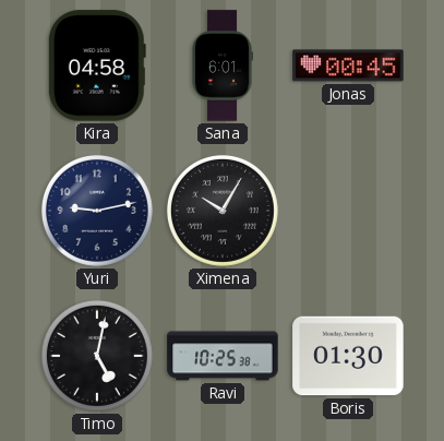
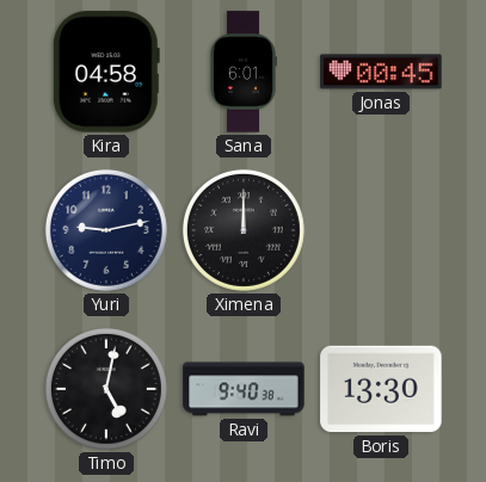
Ximena: 10:05 -> 12:00 (244, 230)
Ravi: 10:25 -> 9:40 (244, 389)
Boris: 01:30 -> 13:30 (381, 389)
